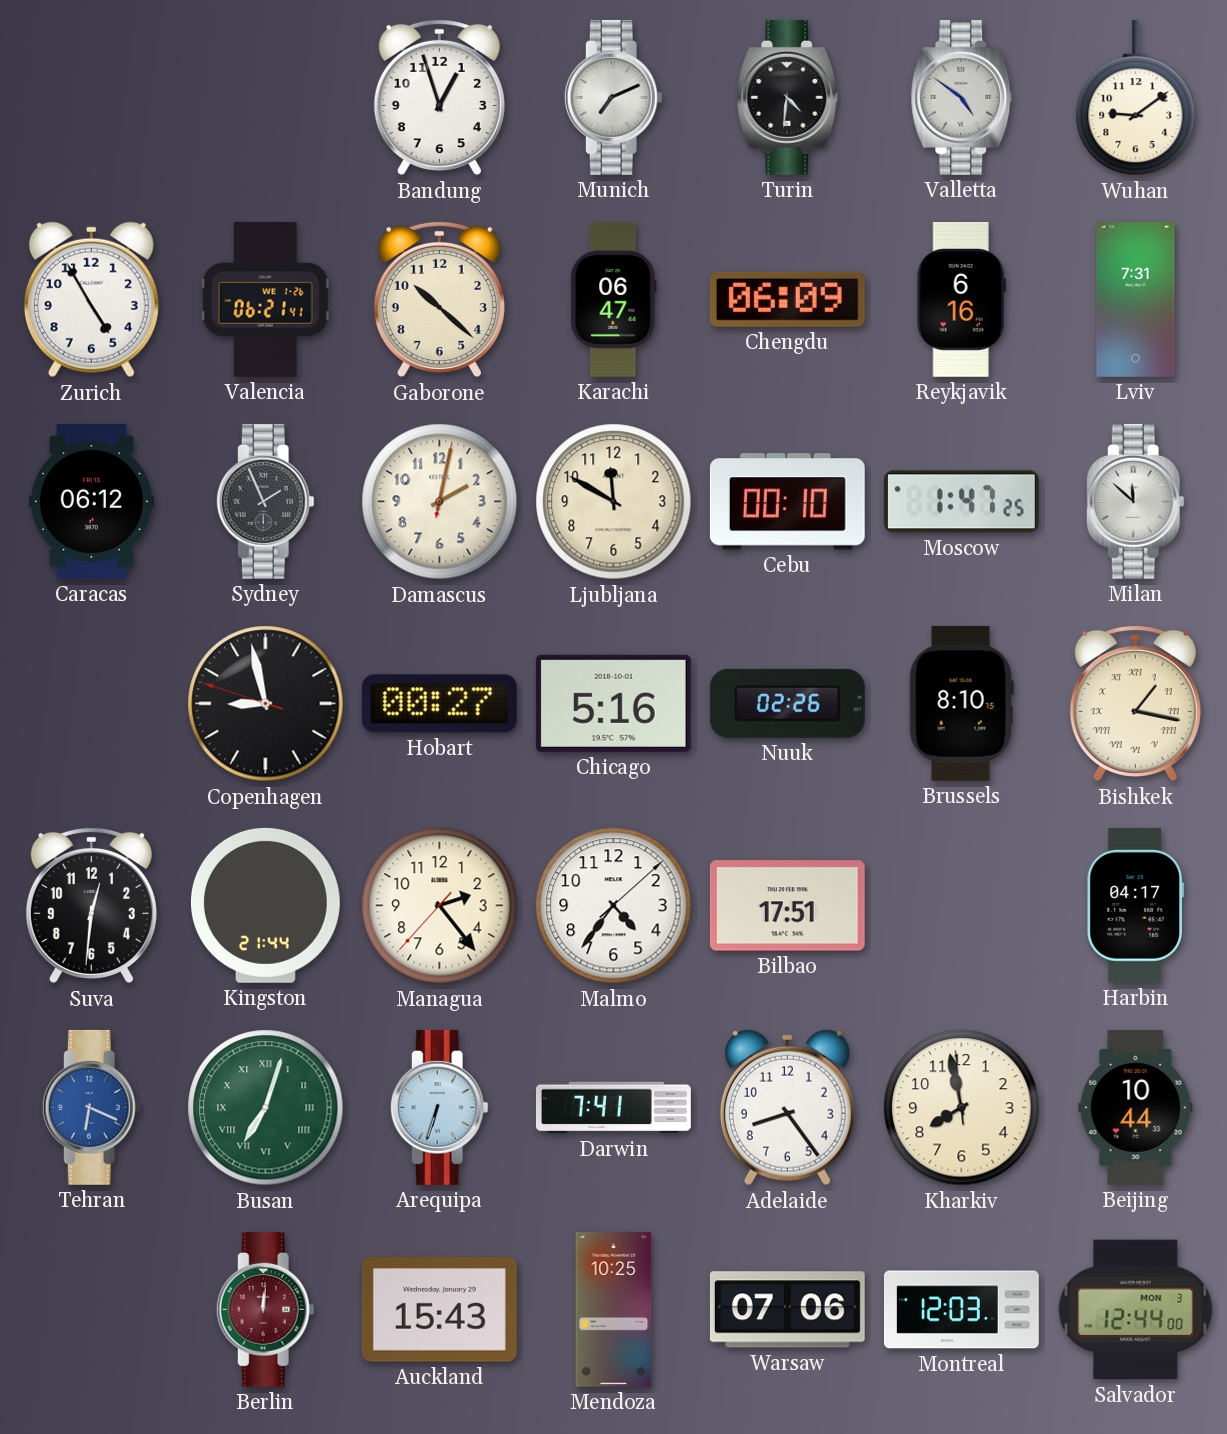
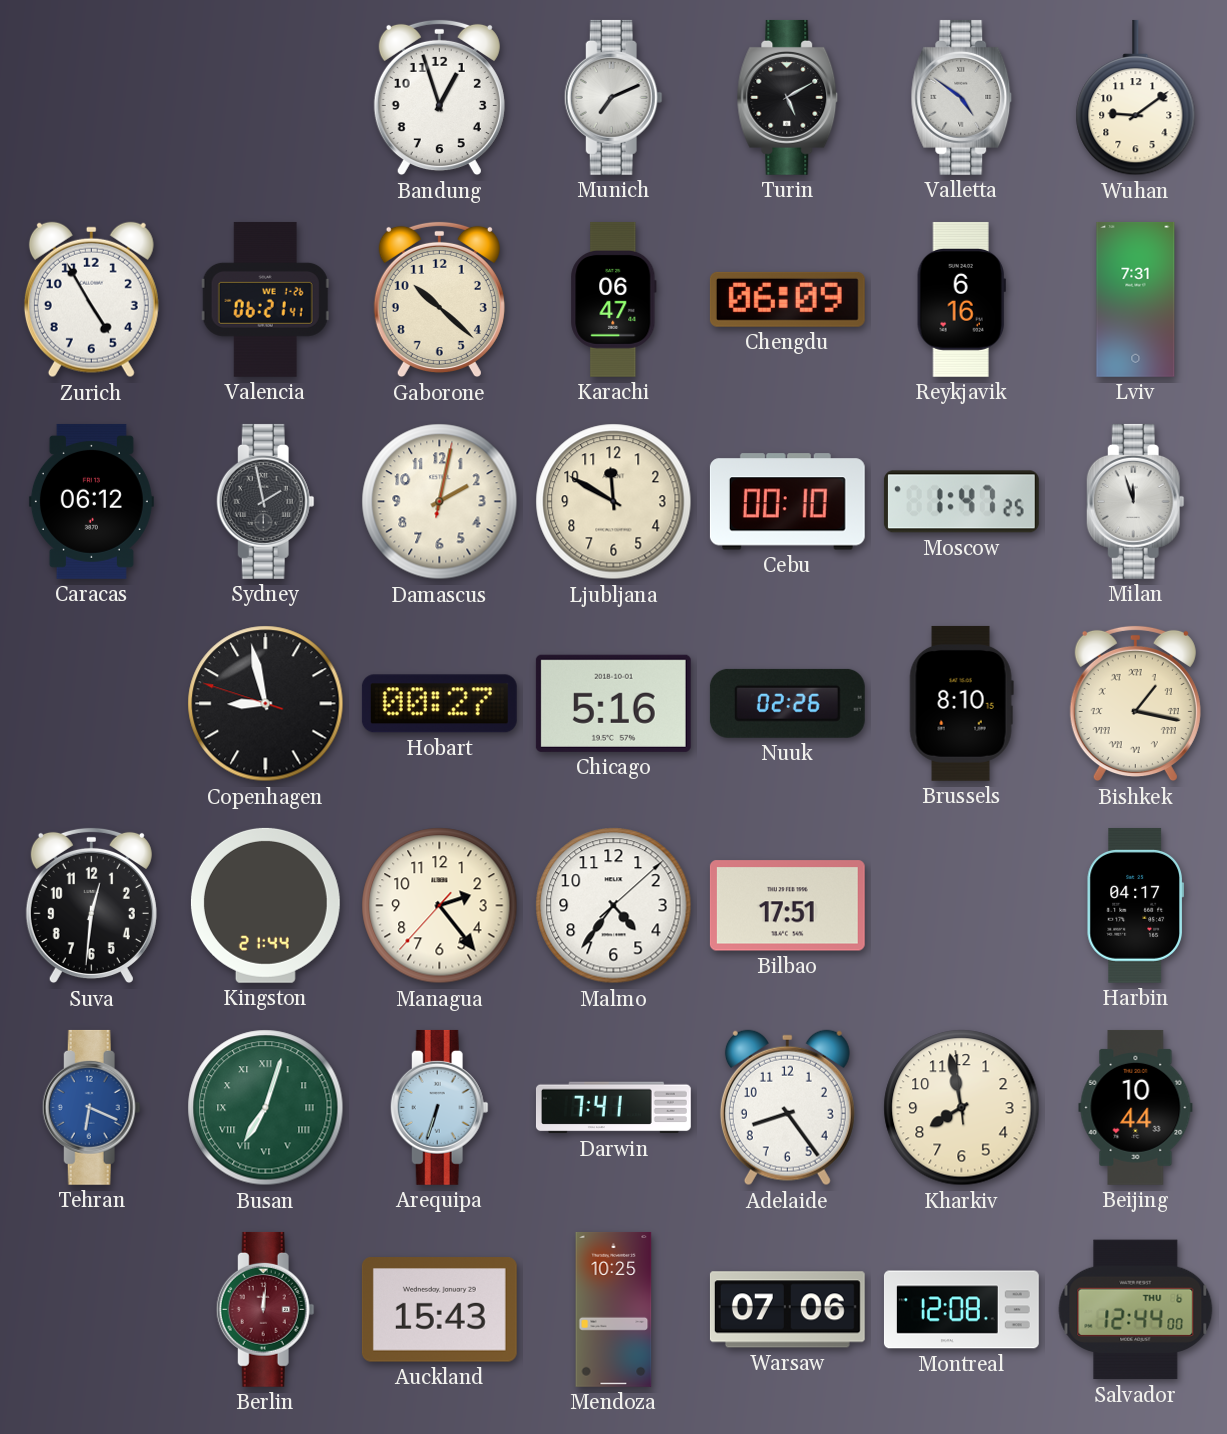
Turin: 4:31 -> 5:10 (788, 97)
Sydney: 1:56 -> 1:58 (265, 501)
Milan: 11:52 -> 11:57 (1135, 501)
Montreal: 12:03 -> 12:08 (961, 1310)
Salvador date: MON 3 -> THU 6 (1136, 1310)
